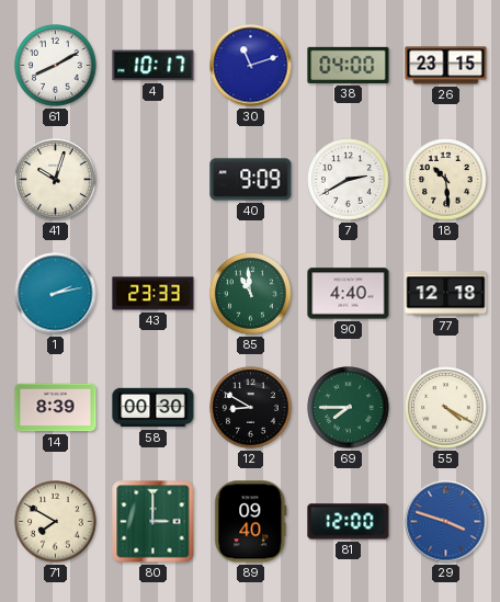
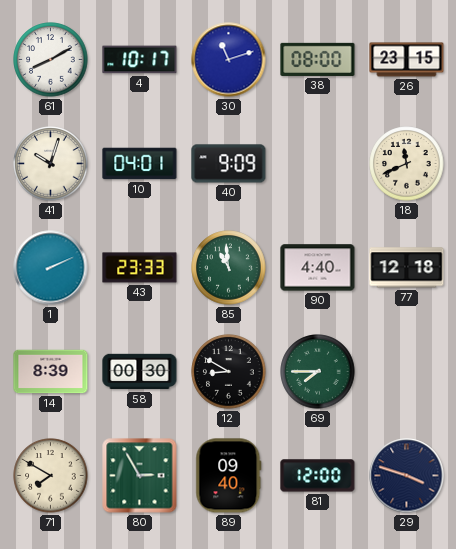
38: 04:00 -> 08:00 (318, 59)
10: none -> 04:01 (140, 164)
7: 2:40 -> none (349, 180)
18: 10:29 -> 11:41 (407, 164)
1: 2:13 -> 2:11 (51, 268)
55: 4:20 -> none (446, 408)
80: 3:00 -> 2:55 (140, 476)
29 dial: blue -> navy (407, 476)
